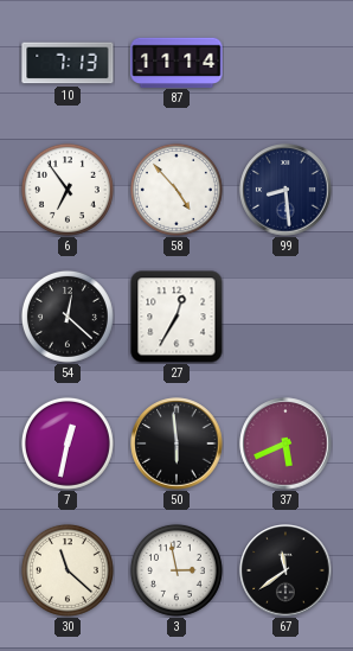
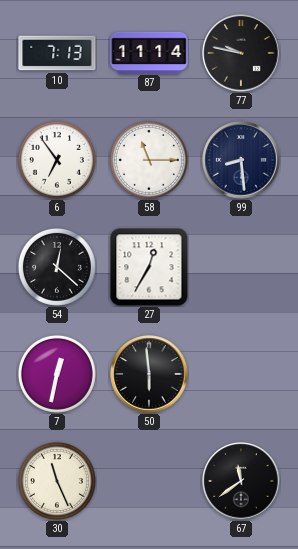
77: none -> 9:47 (241, 53)
58: 4:53 -> 11:15 (149, 160)
37: 5:41 -> none (285, 443)
30: 11:22 -> 11:26 (57, 481)
3: 2:58 -> none (176, 570)
